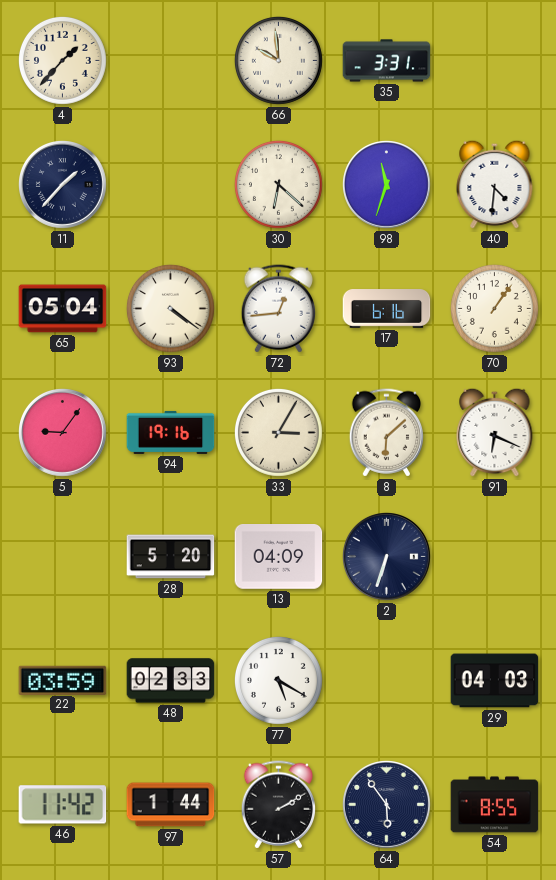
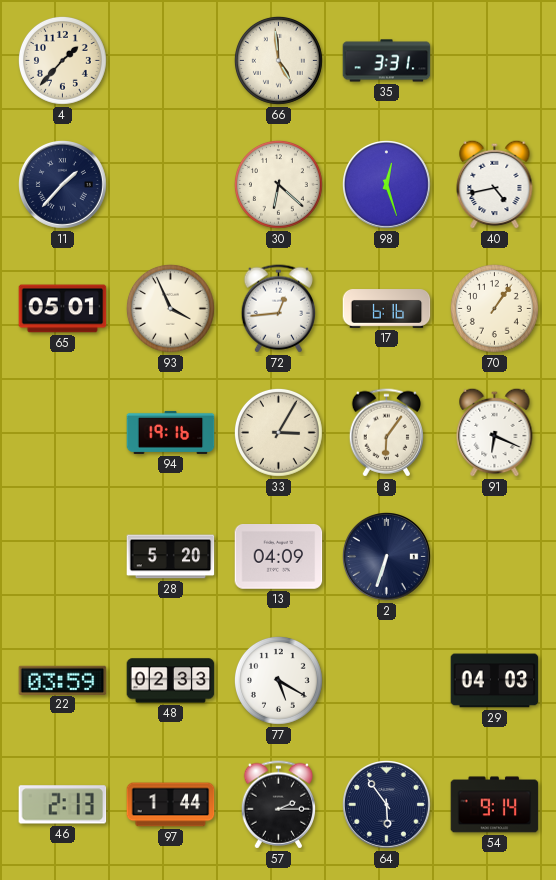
66: 9:59 -> 4:59 (278, 60)
98: 11:33 -> 12:27 (387, 185)
40: 4:31 -> 4:43 (495, 184)
65: 05:04 -> 05:01 (63, 309)
93: 4:21 -> 3:56 (170, 308)
5: 9:06 -> none (63, 433)
8: 6:08 -> 6:06 (386, 433)
46: 11:42 -> 2:13 (63, 805)
57: 2:10 -> 2:15 (278, 805)
54: 8:55 -> 9:14 (495, 805)
